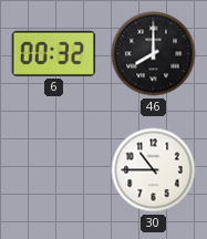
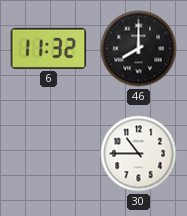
6: 00:32 -> 11:32 (49, 48)
